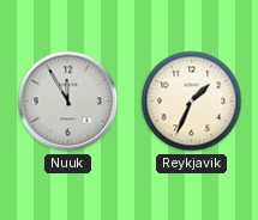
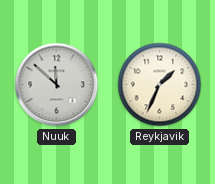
Nuuk: 11:55 -> 11:52 (57, 85)
